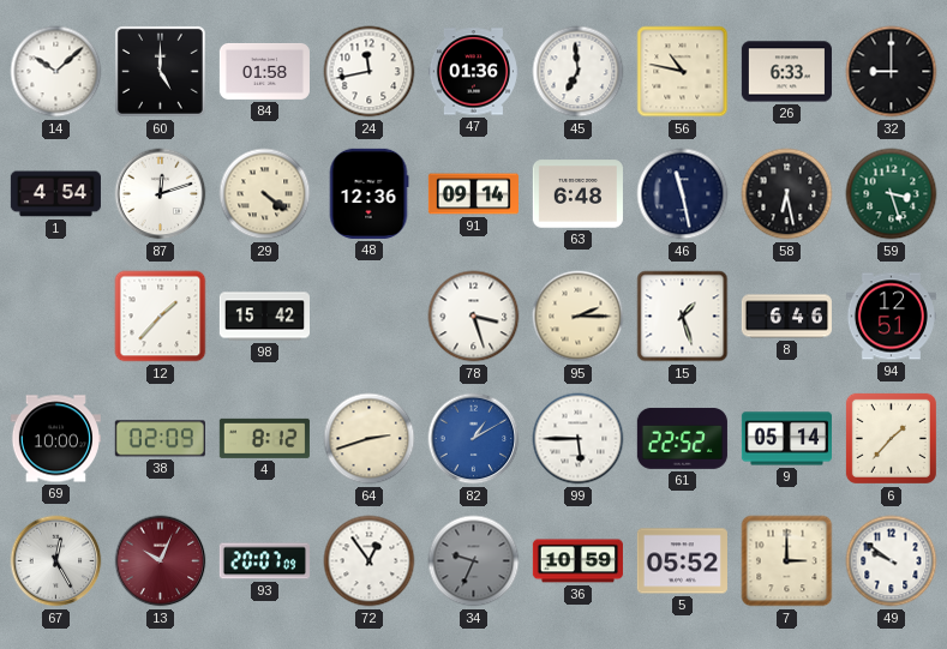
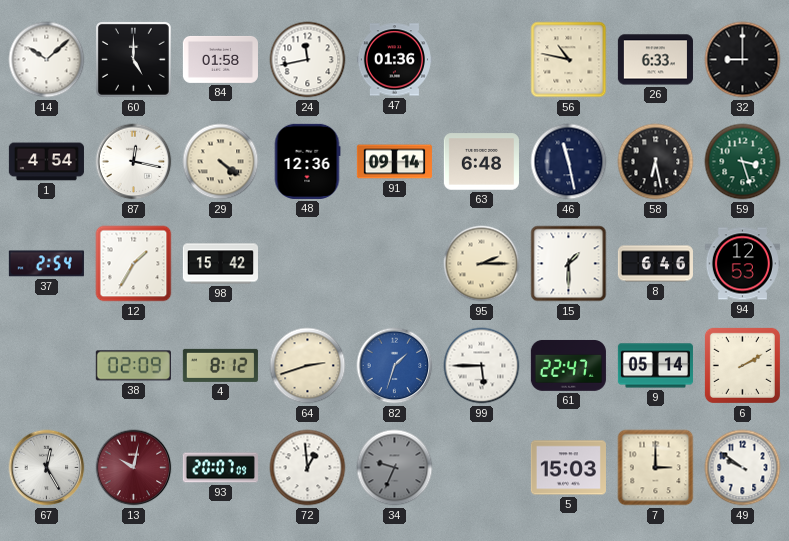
45: 6:59 -> none (579, 72)
87: 12:12 -> 12:17 (134, 162)
37: none -> 2:54 (46, 264)
12: 1:37 -> 1:35 (134, 264)
78: 3:27 -> none (474, 317)
15: 1:27 -> 1:30 (569, 264)
94: 12:51 -> 12:53 (742, 264)
69: 10:00 -> none (55, 439)
82: 1:10 -> 1:33 (395, 366)
61: 22:52 -> 22:47 (568, 365)
6: 1:37 -> 2:10 (742, 365)
13: 10:04 -> 10:02 (134, 468)
72: 12:54 -> 12:59 (308, 468)
36: 10:59 -> none (577, 561)
5: 05:52 -> 15:03 (568, 468)
